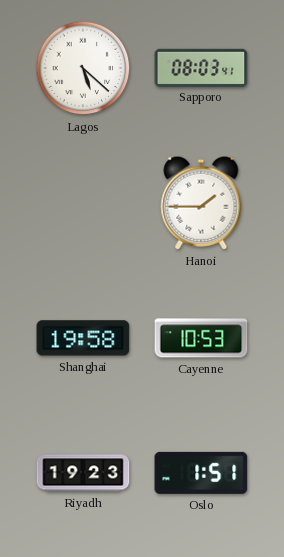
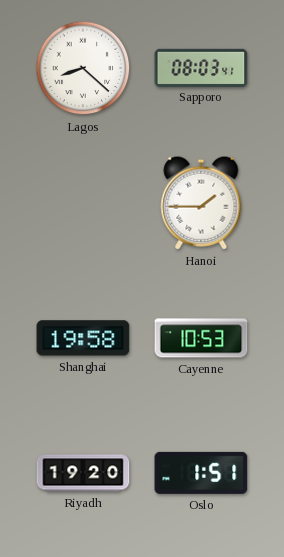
Lagos: 5:22 -> 8:22 (83, 68)
Riyadh: 19:23 -> 19:20 (83, 473)
